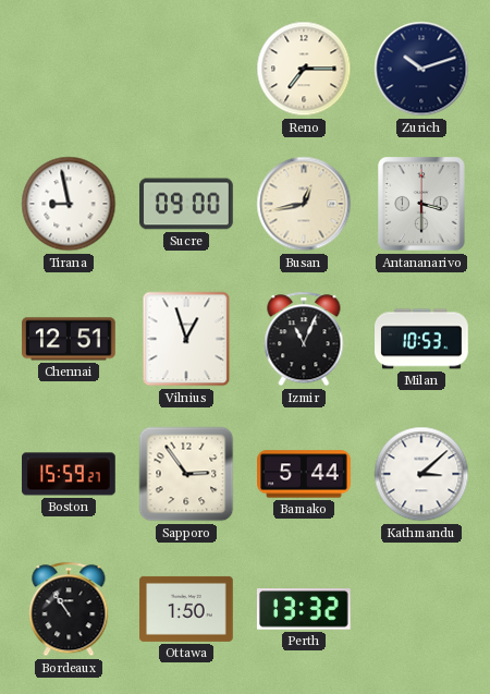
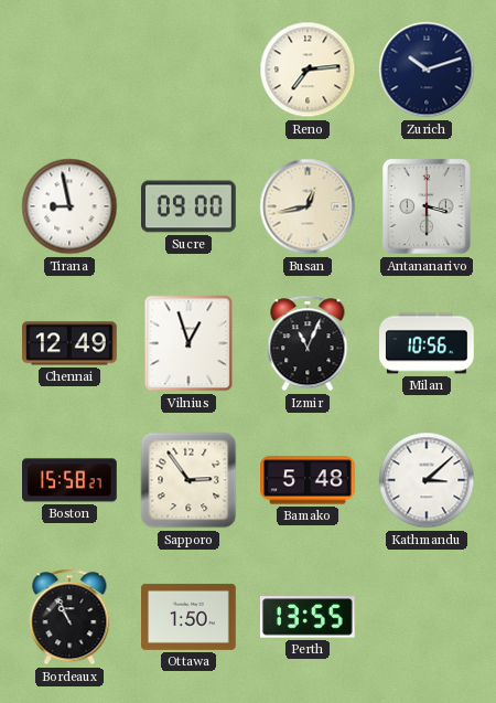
Reno: 7:15 -> 7:14 (308, 70)
Chennai: 12:51 -> 12:49 (71, 343)
Milan: 10:53 -> 10:56 (428, 343)
Boston: 15:59 -> 15:58 (71, 480)
Bamako: 5:44 -> 5:48 (308, 480)
Bordeaux: 10:54 -> 10:56 (69, 617)
Perth: 13:32 -> 13:55 (308, 617)
